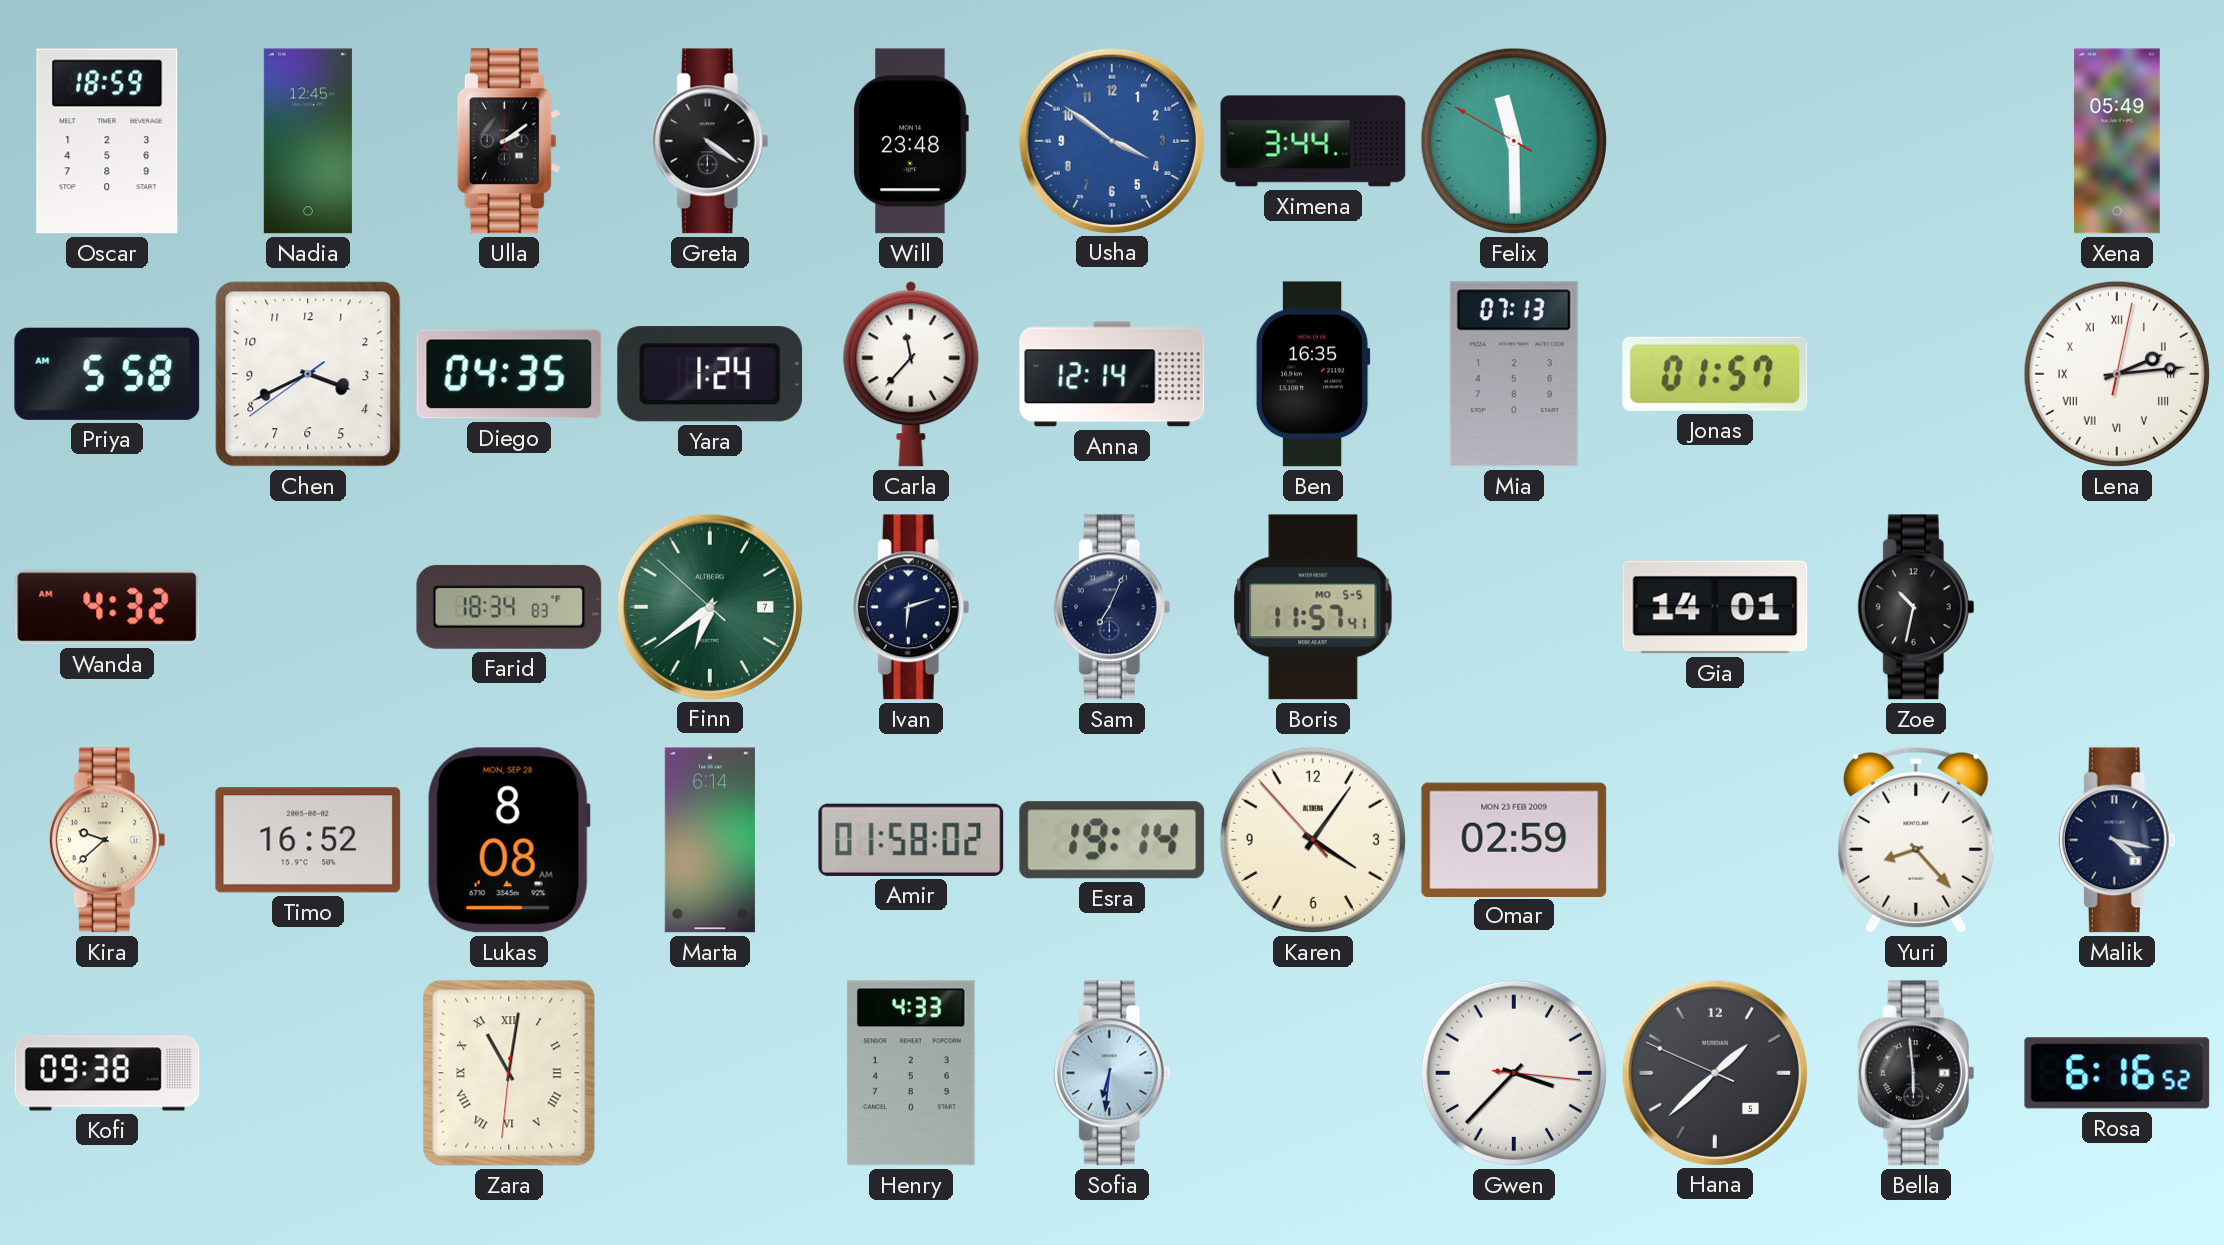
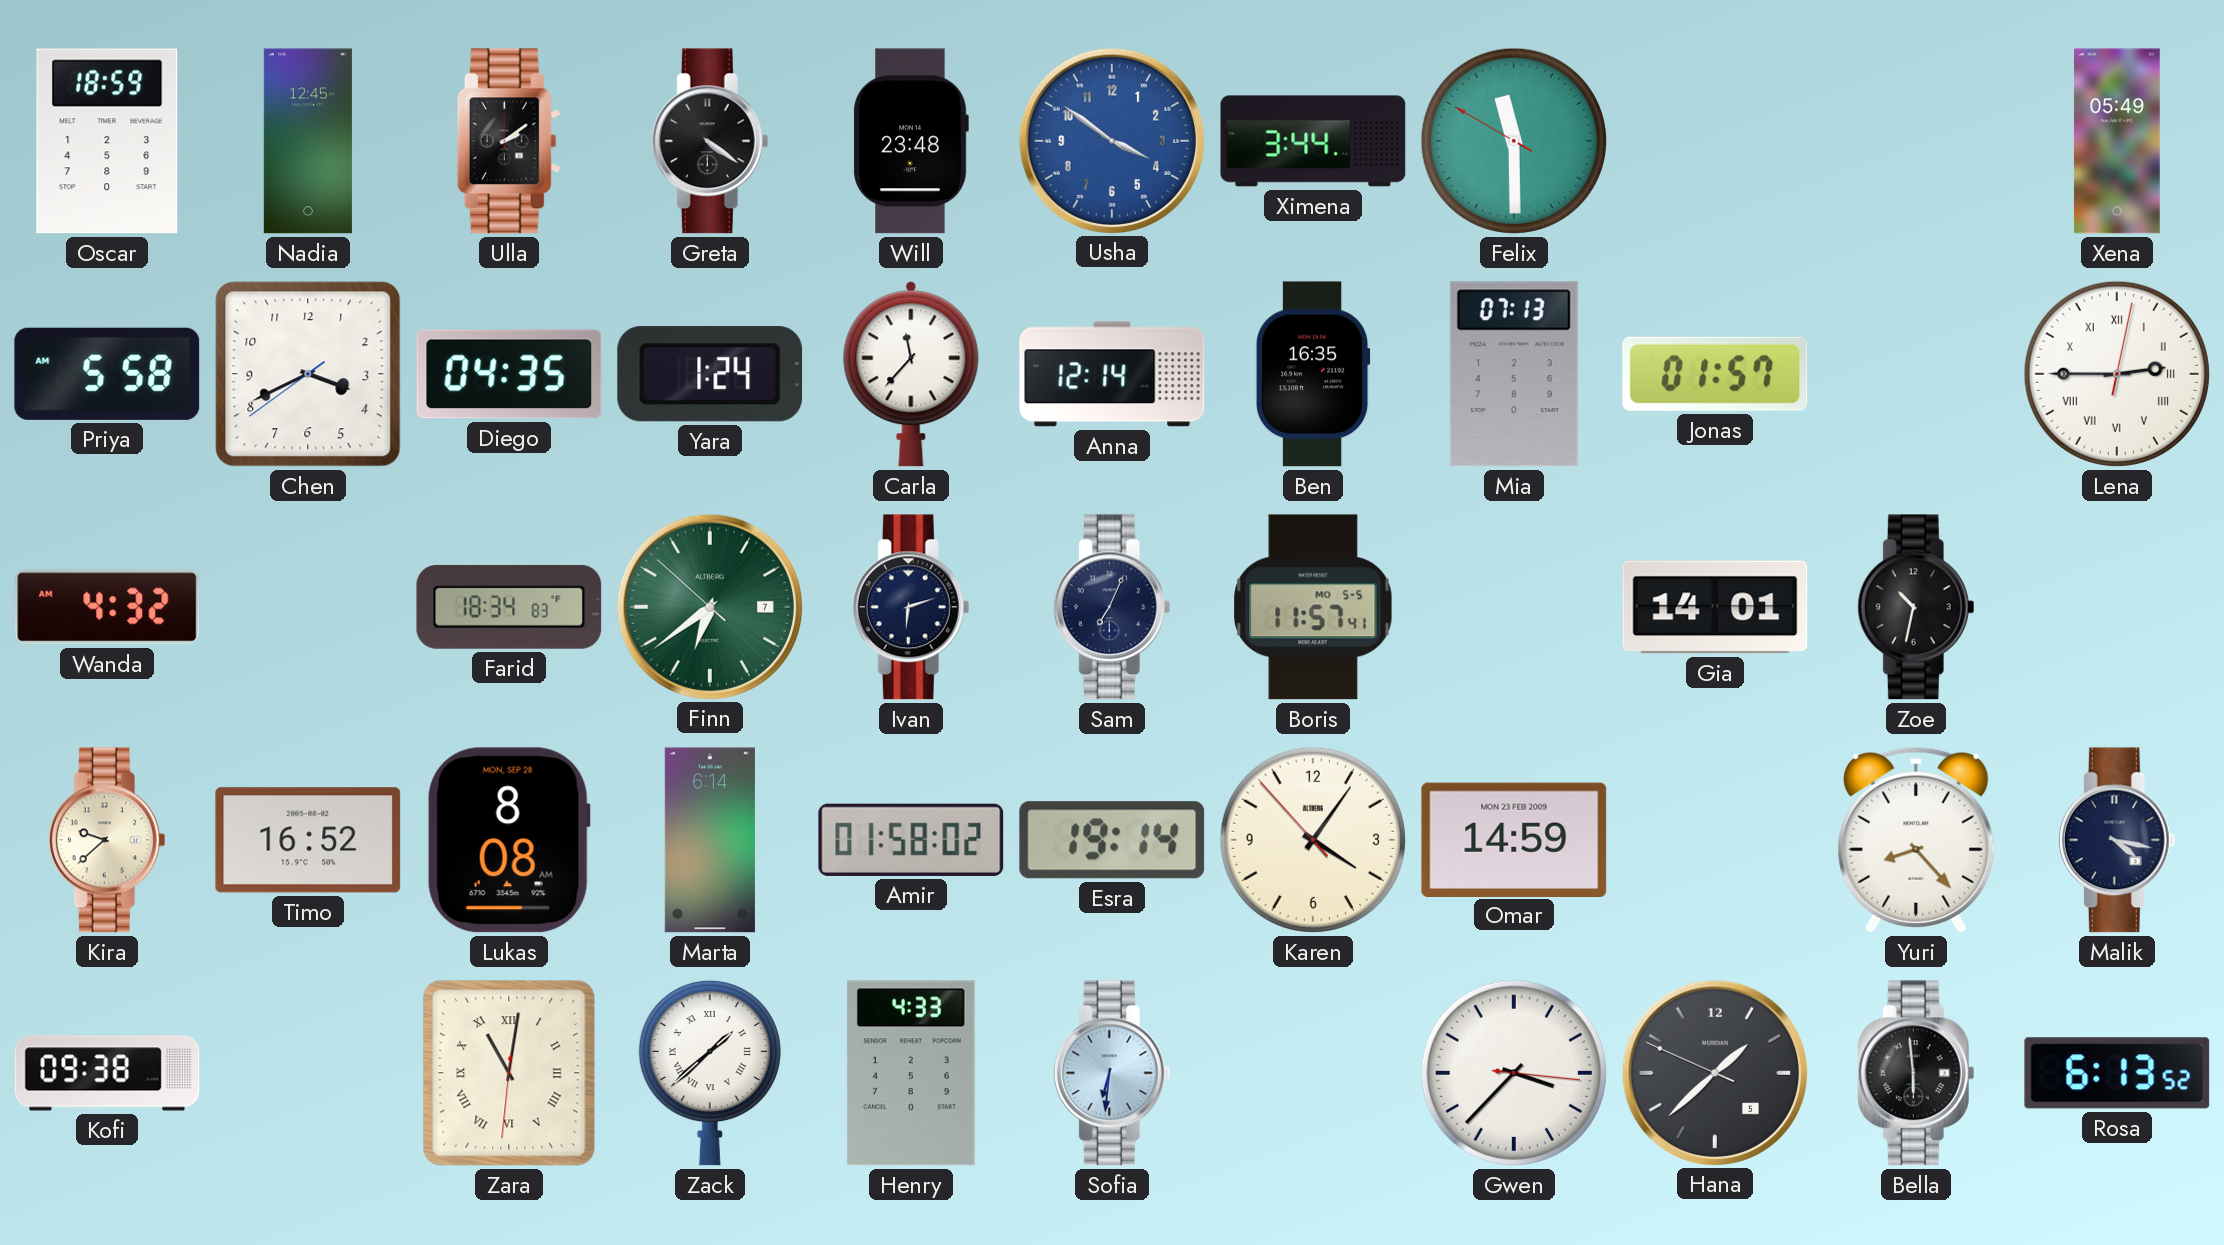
Lena: 2:14 -> 2:45 (2117, 374)
Omar: 02:59 -> 14:59 (1514, 839)
Zack: none -> 1:38 (710, 1073)
Rosa: 6:16 -> 6:13 (2117, 1073)
